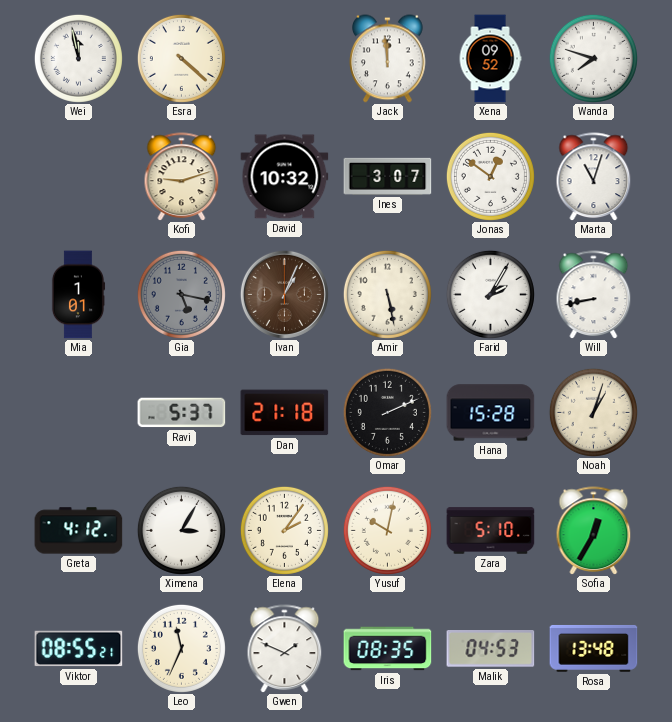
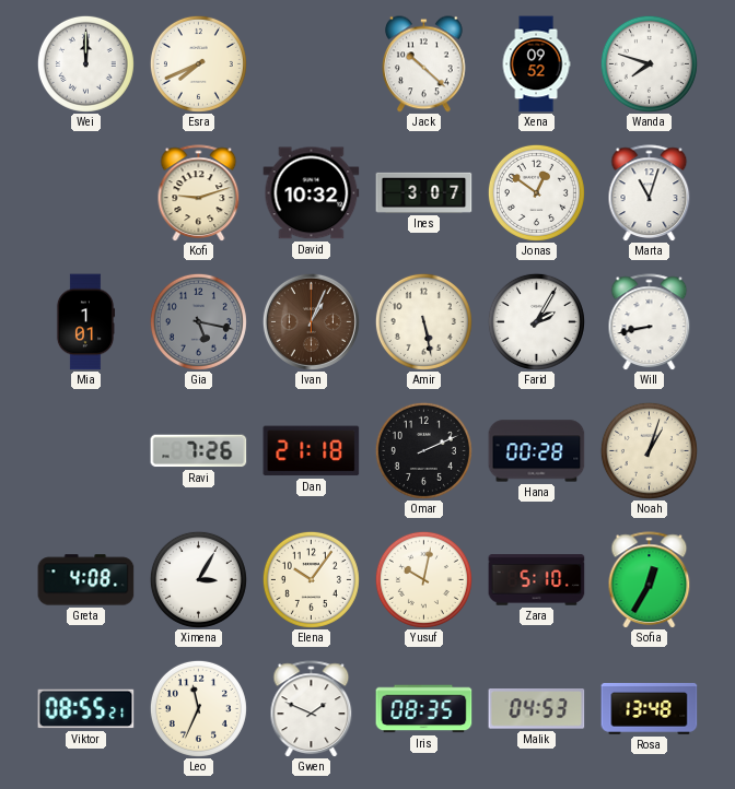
Wei: 11:58 -> 12:00 (85, 63)
Esra: 4:22 -> 7:41 (198, 63)
Jack: 11:59 -> 10:22 (424, 64)
Ravi: 5:37 -> 7:26 (199, 451)
Hana: 15:28 -> 00:28 (537, 451)
Greta: 4:12 -> 4:08 (86, 580)
Elena: 2:06 -> 10:06 (311, 579)
